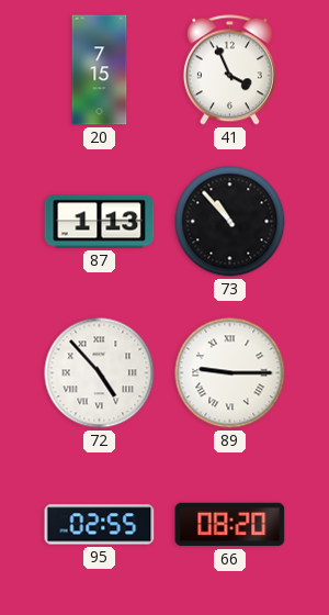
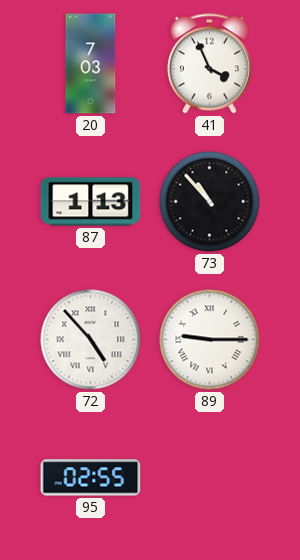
20: 7:15 -> 7:03 (91, 64)
66: 08:20 -> none (230, 525)
